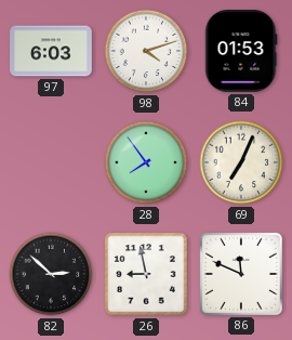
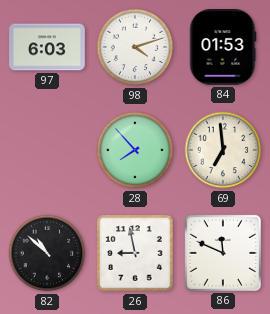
28: 7:54 -> 7:53 (135, 150)
69: 7:04 -> 6:59 (223, 150)
82: 2:52 -> 10:52 (47, 253)
